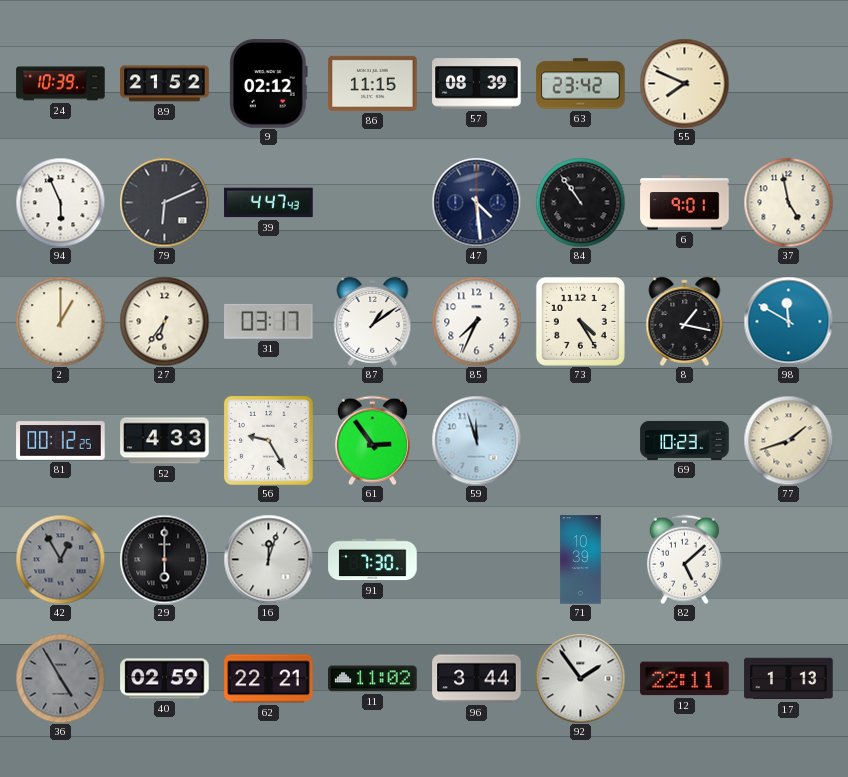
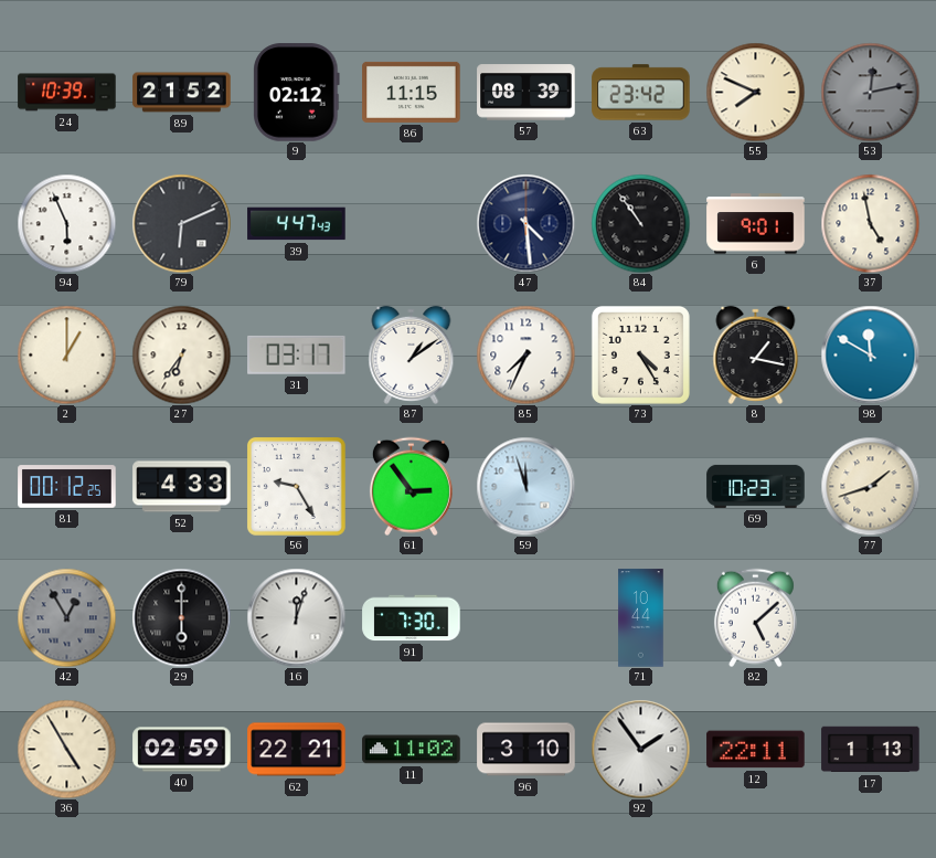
53: none -> 12:13 (870, 92)
71: 10:39 -> 10:44 (641, 618)
36 dial: grey -> cream (66, 749)
96: 3:44 -> 3:10 (526, 750)
